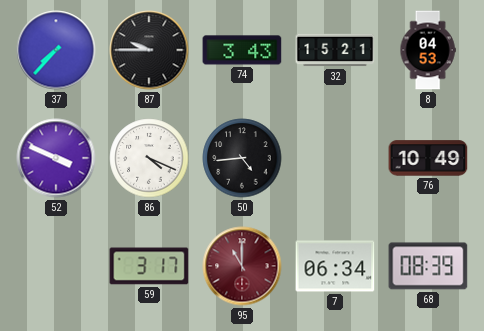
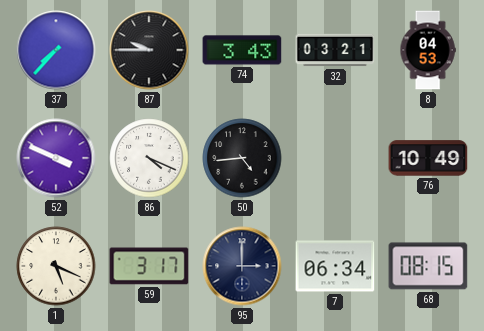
32: 15:21 -> 03:21 (335, 50)
1: none -> 5:19 (56, 266)
95: 11:00 -> 3:00 (242, 266)
95 dial: burgundy -> navy (242, 266)
68: 08:39 -> 08:15 (428, 266)
